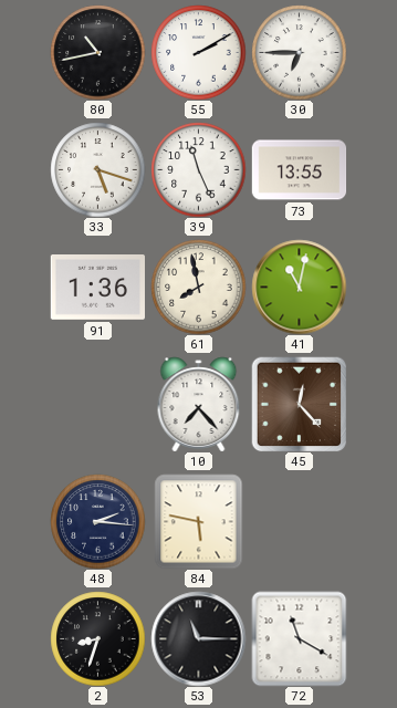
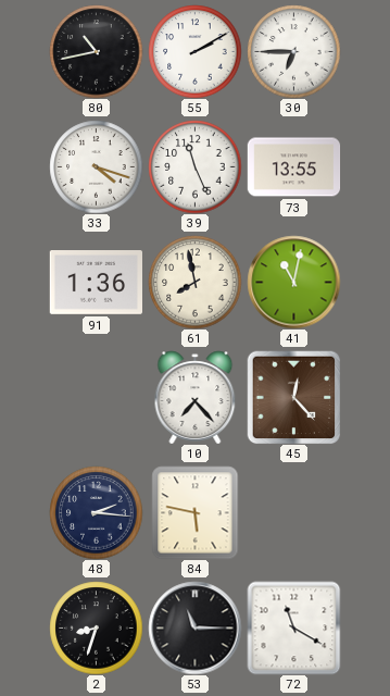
33: 5:18 -> 4:18 (96, 166)
